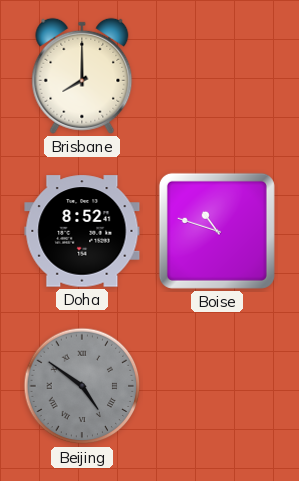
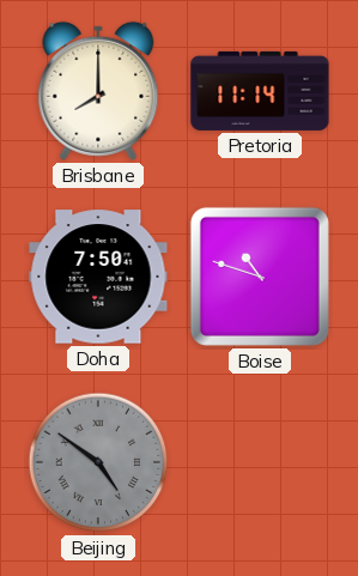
Pretoria: none -> 11:14 (260, 91)
Doha: 8:52 -> 7:50 (98, 277)
